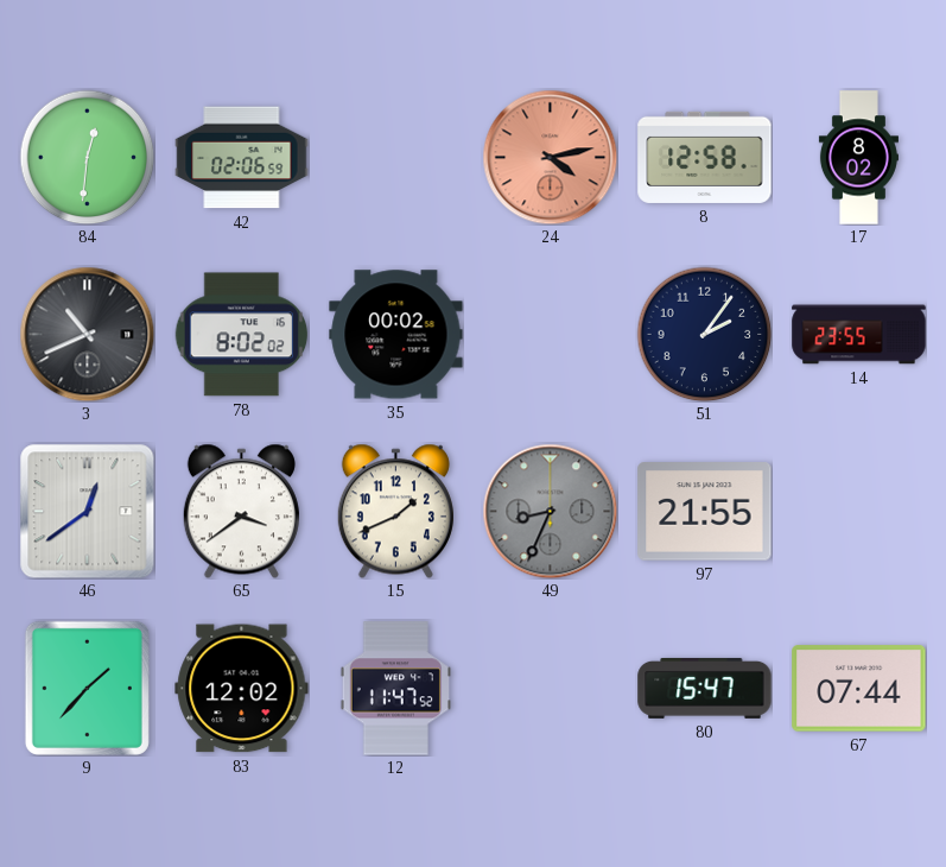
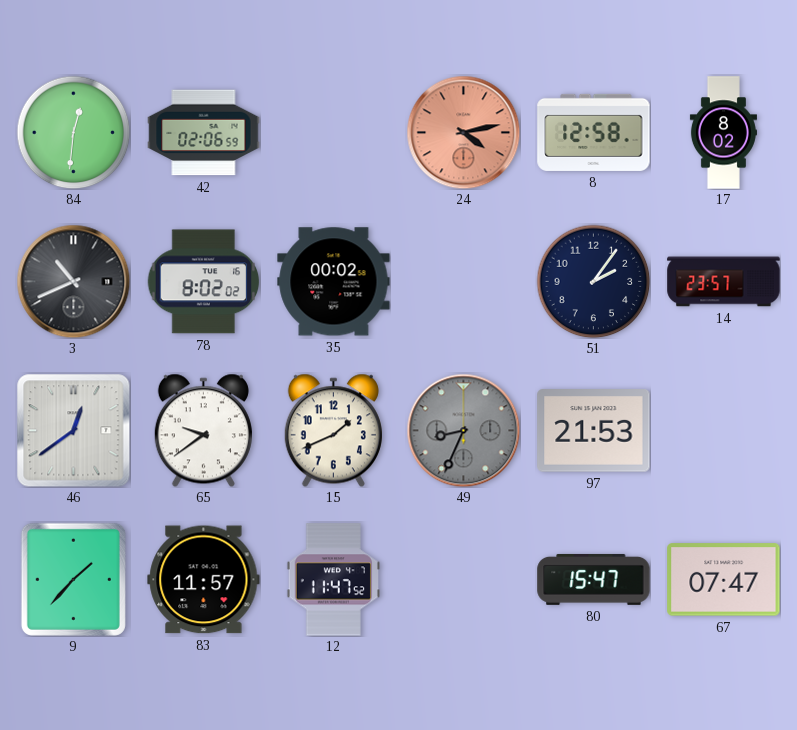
14: 23:55 -> 23:57 (724, 282)
65: 3:39 -> 9:39 (203, 430)
97: 21:55 -> 21:53 (594, 431)
83: 12:02 -> 11:57 (204, 580)
67: 07:44 -> 07:47 (724, 580)
